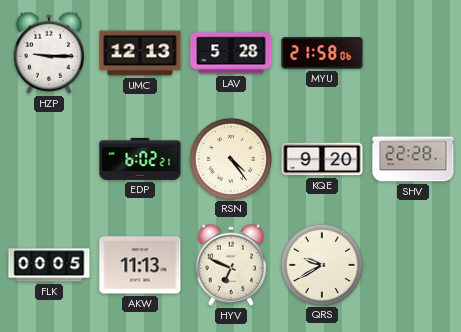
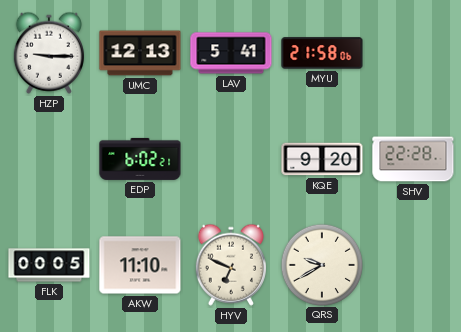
LAV: 5:28 -> 5:41 (231, 53)
RSN: 4:24 -> none (230, 158)
AKW: 11:13 -> 11:10 (140, 265)
